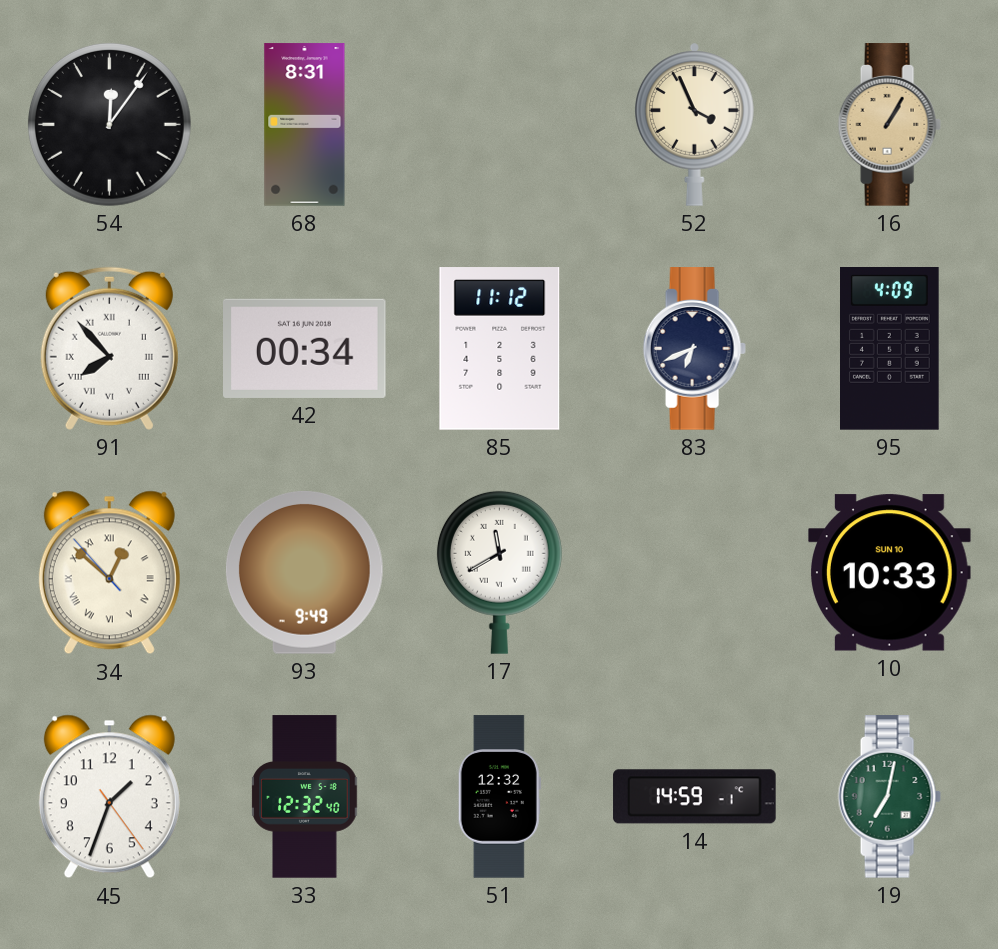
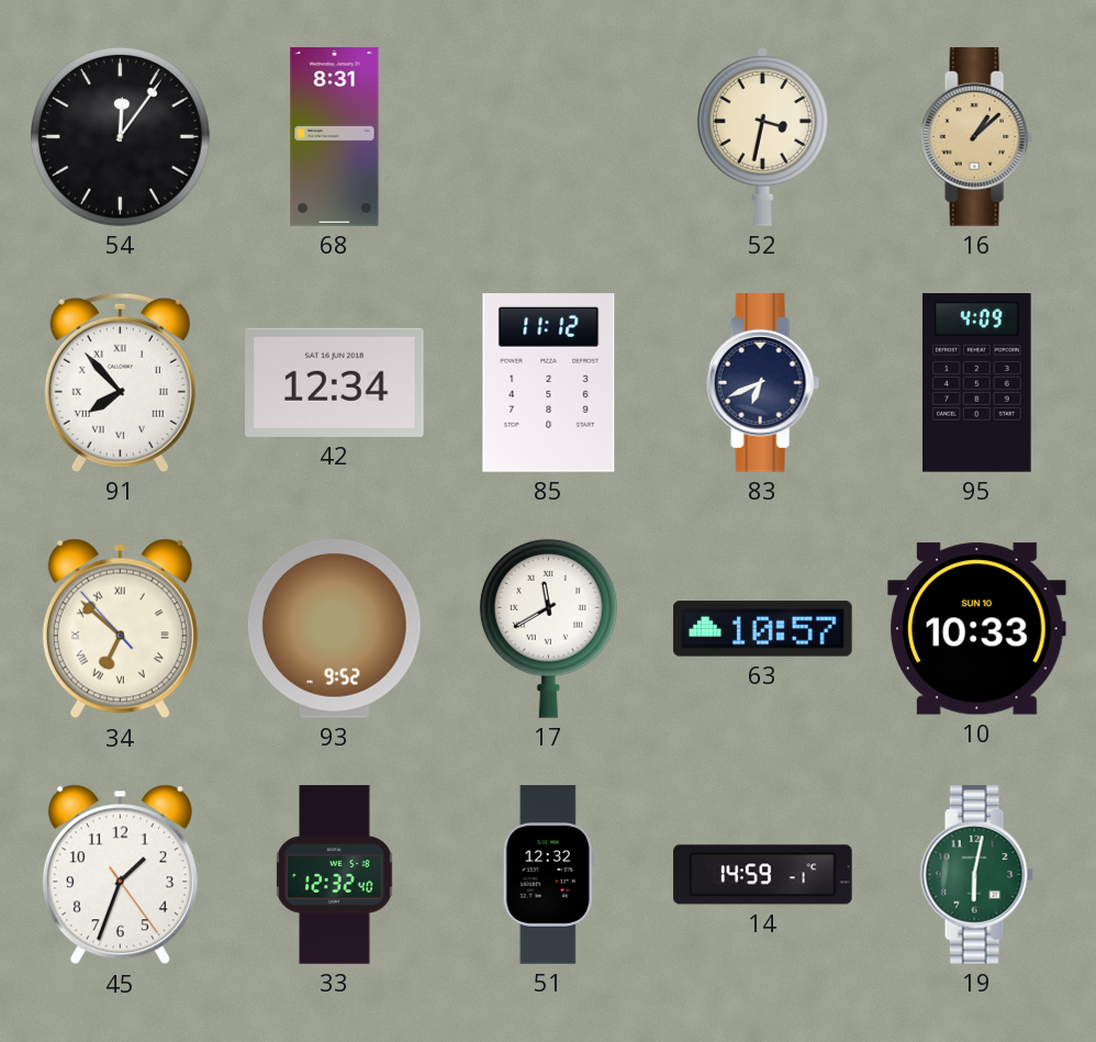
52: 3:56 -> 3:32 (763, 136)
16: 1:05 -> 1:08 (976, 137)
42: 00:34 -> 12:34 (335, 382)
34: 12:51 -> 6:51 (120, 629)
93: 9:49 -> 9:52 (334, 628)
63: none -> 10:57 (763, 629)
19: 7:02 -> 6:02 (976, 875)
